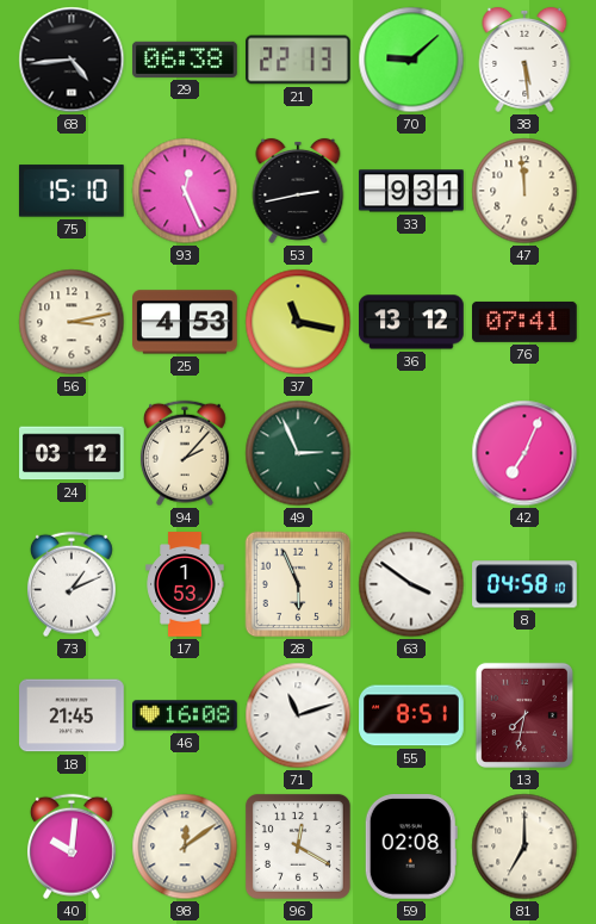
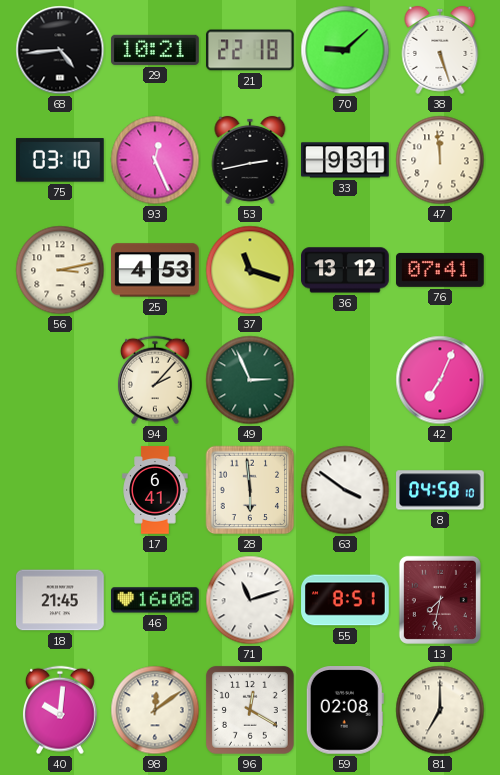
29: 06:38 -> 10:21 (156, 50)
21: 22:13 -> 22:18 (251, 50)
38: 5:29 -> 5:27 (440, 50)
75: 15:10 -> 03:10 (60, 160)
37: 11:17 -> 11:18 (250, 270)
24: 03:12 -> none (72, 453)
73: 1:11 -> none (72, 584)
17: 1:53 -> 6:41 (155, 490)
28: 5:56 -> 5:59 (250, 490)
